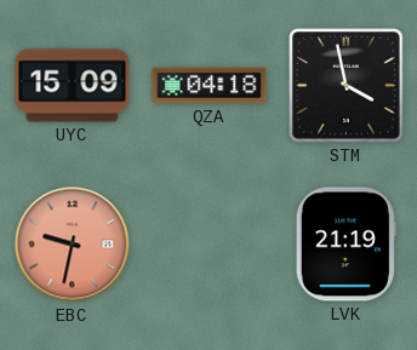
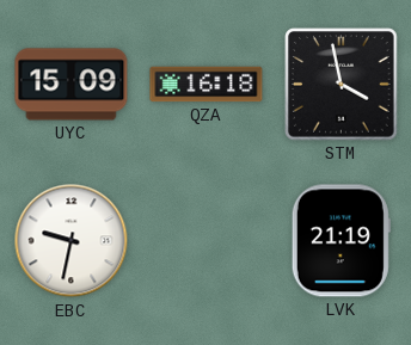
QZA: 04:18 -> 16:18 (207, 85)
EBC dial: salmon -> white (72, 241)
